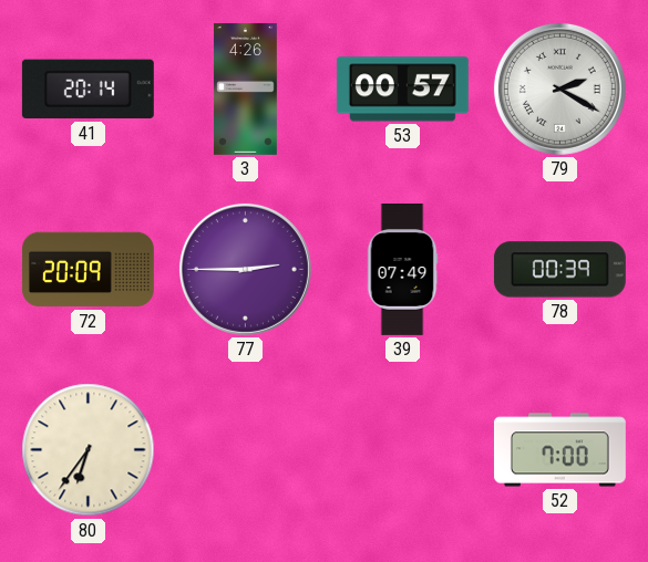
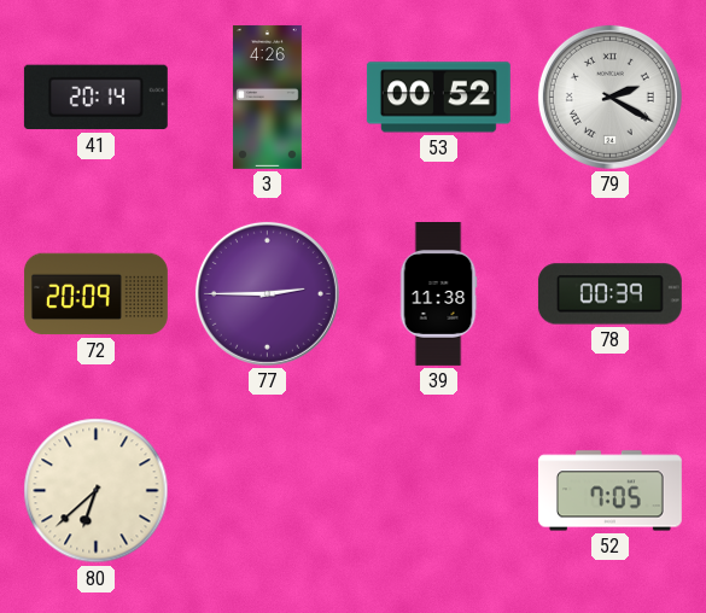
53: 00:57 -> 00:52 (438, 98)
39: 07:49 -> 11:38 (438, 294)
80: 6:36 -> 6:38 (97, 491)
52: 7:00 -> 7:05 (609, 491)
